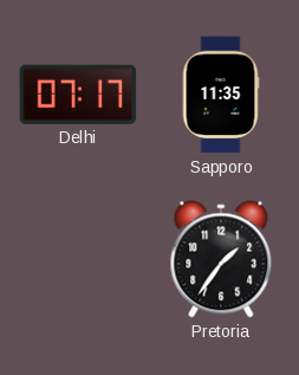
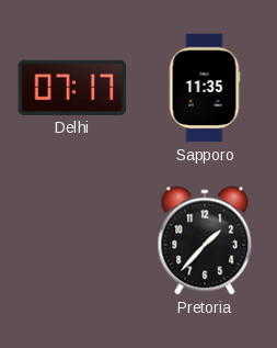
Pretoria: 1:36 -> 1:37 (205, 240)
